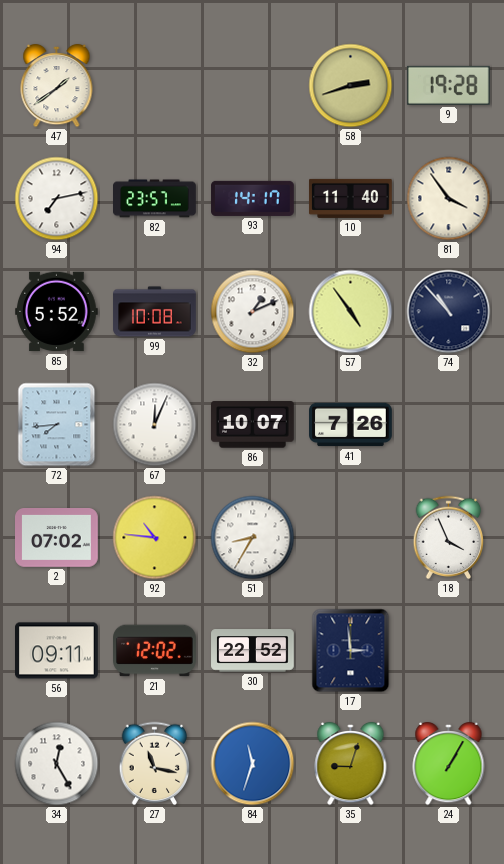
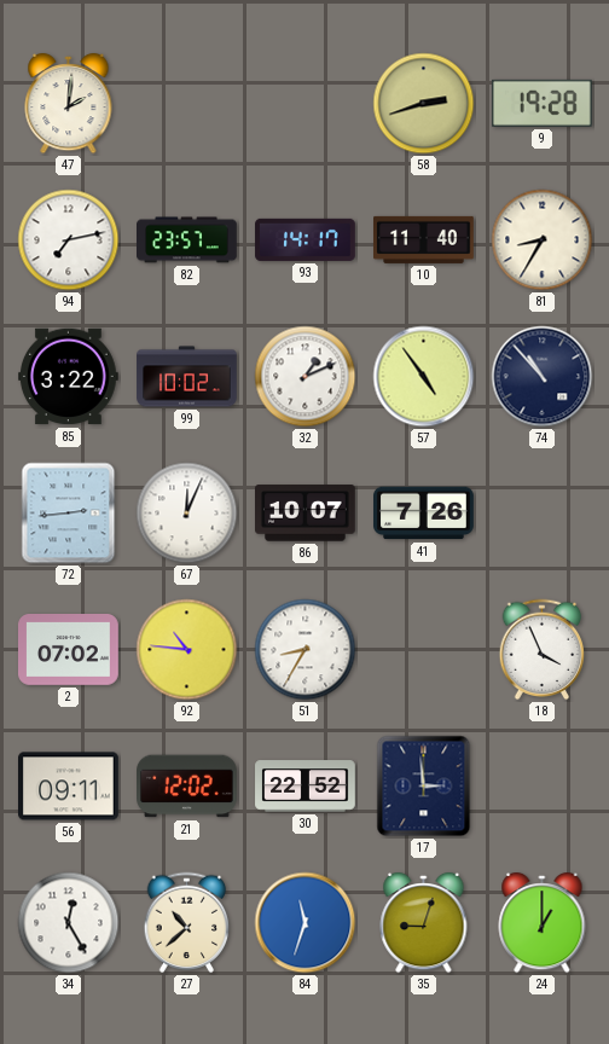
47: 1:39 -> 2:01 (69, 104)
81: 3:54 -> 8:35 (543, 240)
85: 5:52 -> 3:22 (69, 377)
99: 10:08 -> 10:02 (187, 377)
72: 7:44 -> 2:44 (69, 514)
27: 11:17 -> 10:38 (187, 923)
24: 1:05 -> 1:00 (543, 923)
